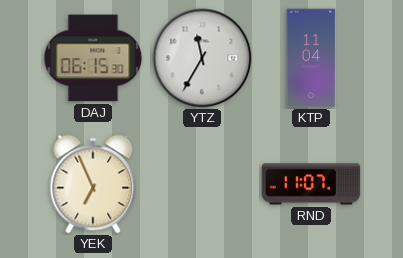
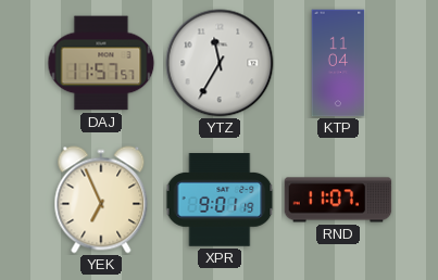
DAJ: 06:15 -> 11:57 (101, 63)
XPR: none -> 9:01 (220, 200)
